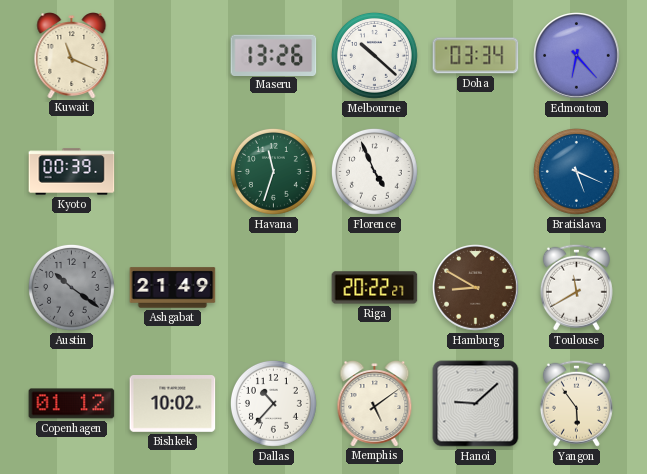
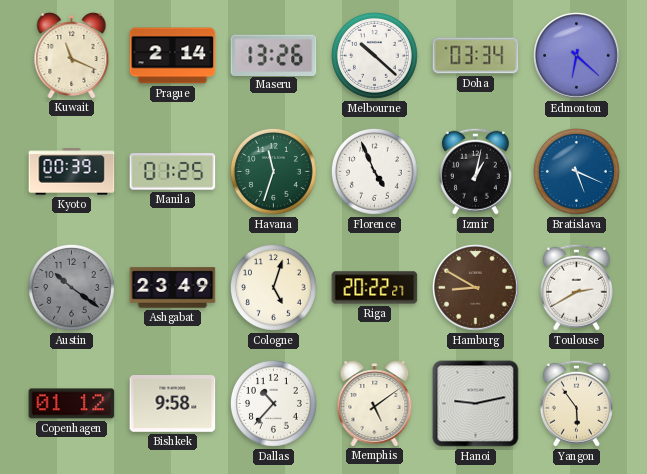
Prague: none -> 2:14 (173, 56)
Edmonton: 6:23 -> 6:22 (577, 56)
Manila: none -> 01:25 (173, 172)
Izmir: none -> 1:02 (475, 171)
Ashgabat: 21:49 -> 23:49 (173, 288)
Cologne: none -> 5:03 (273, 287)
Toulouse: 11:40 -> 2:40 (576, 287)
Bishkek: 10:02 -> 9:58 (173, 404)
Hanoi: 9:08 -> 9:13 (476, 404)
